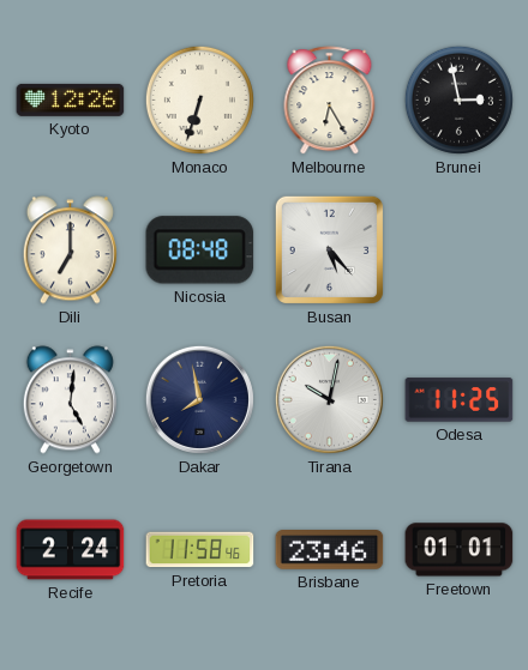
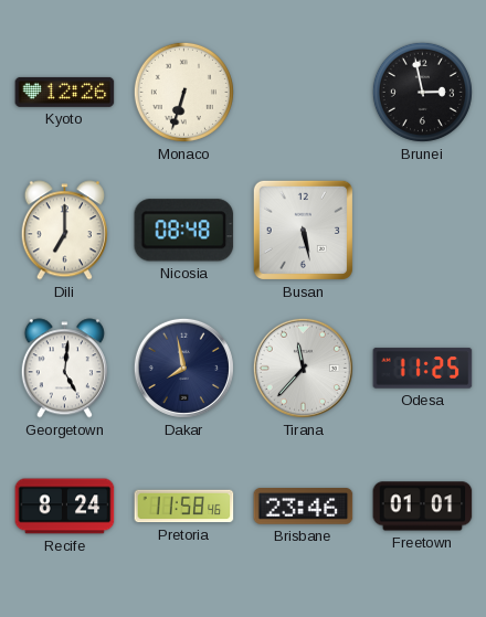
Melbourne: 6:25 -> none (330, 101)
Busan: 5:23 -> 5:28 (303, 230)
Tirana: 10:02 -> 11:37 (303, 368)
Recife: 2:24 -> 8:24 (65, 507)
